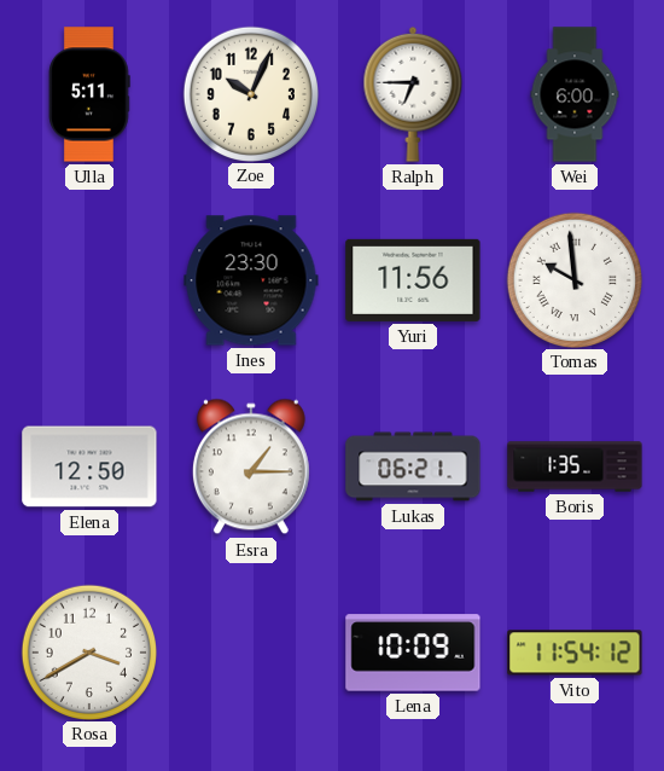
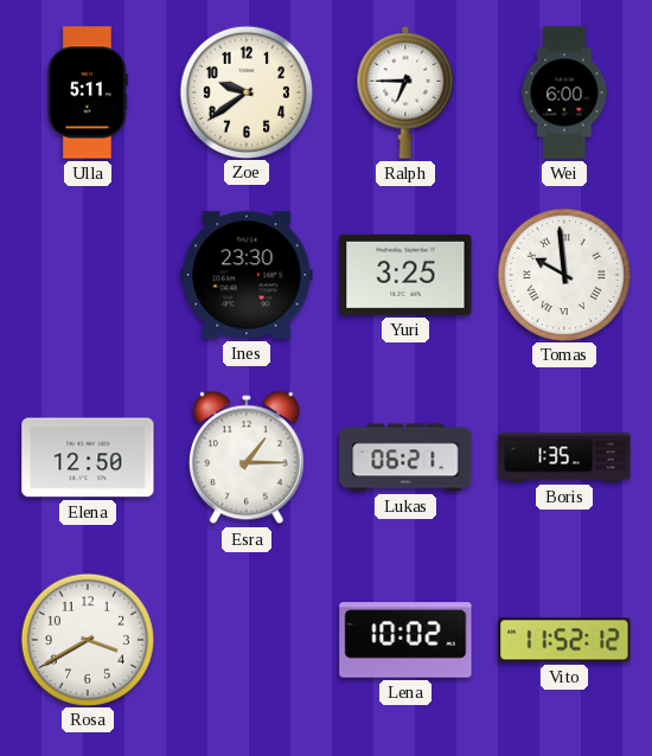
Zoe: 10:04 -> 9:39 (245, 91)
Yuri: 11:56 -> 3:25 (405, 275)
Lena: 10:09 -> 10:02 (405, 640)
Vito: 11:54 -> 11:52 (564, 640)
